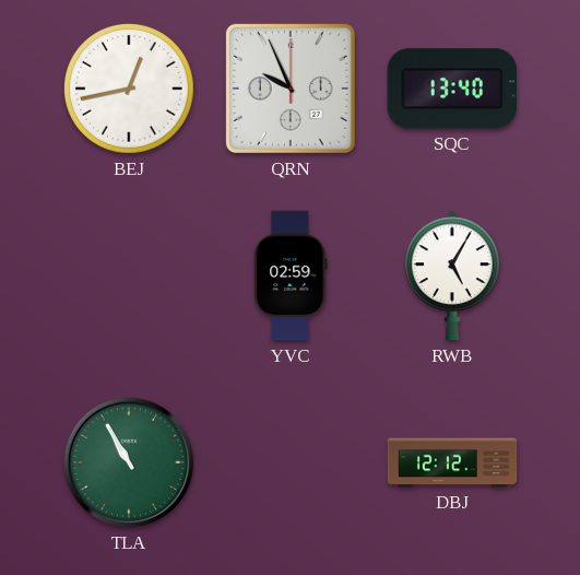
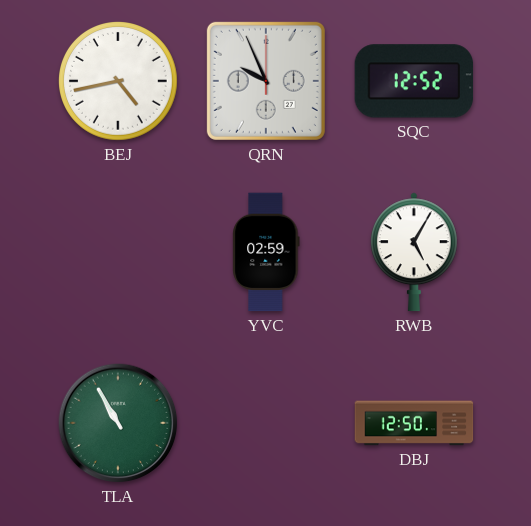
BEJ: 12:43 -> 4:43 (119, 82)
SQC: 13:40 -> 12:52 (414, 81)
DBJ: 12:12 -> 12:50 (414, 423)
